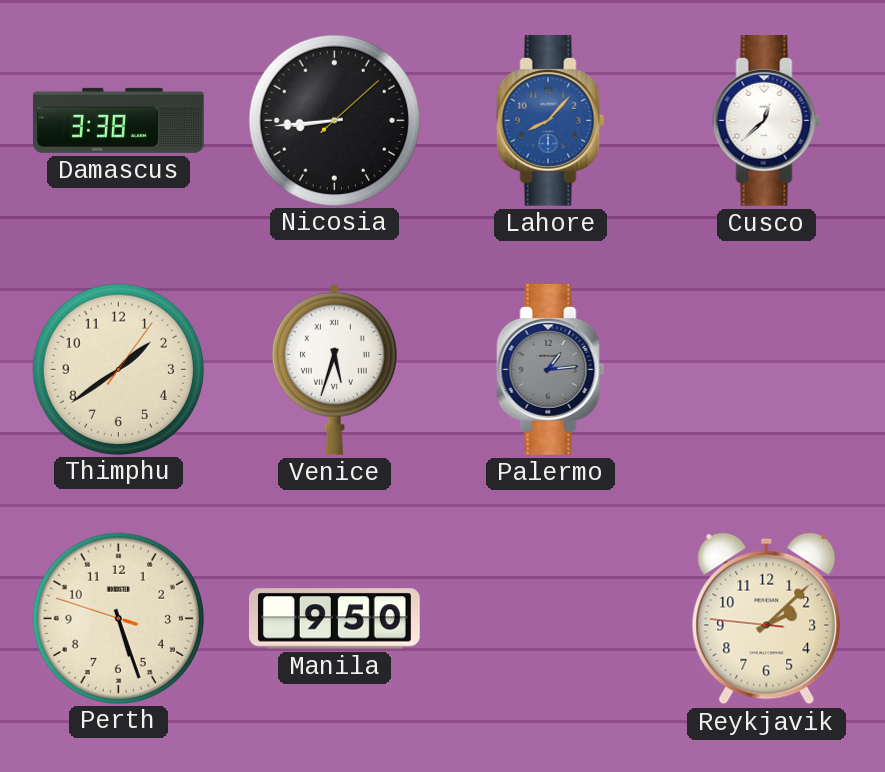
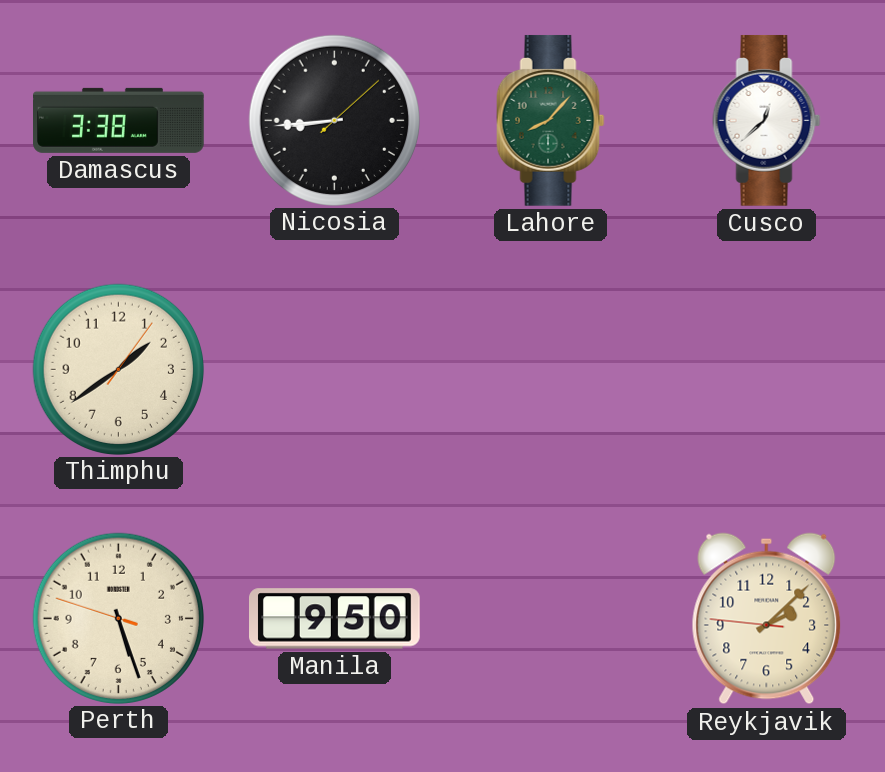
Lahore dial: blue -> green (551, 120)
Venice: 5:33 -> none (334, 369)
Palermo: 1:14 -> none (551, 369)
